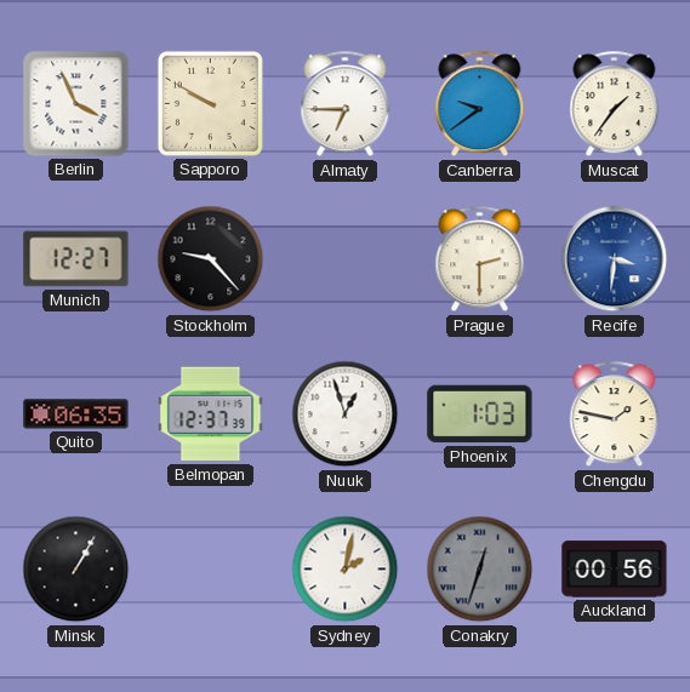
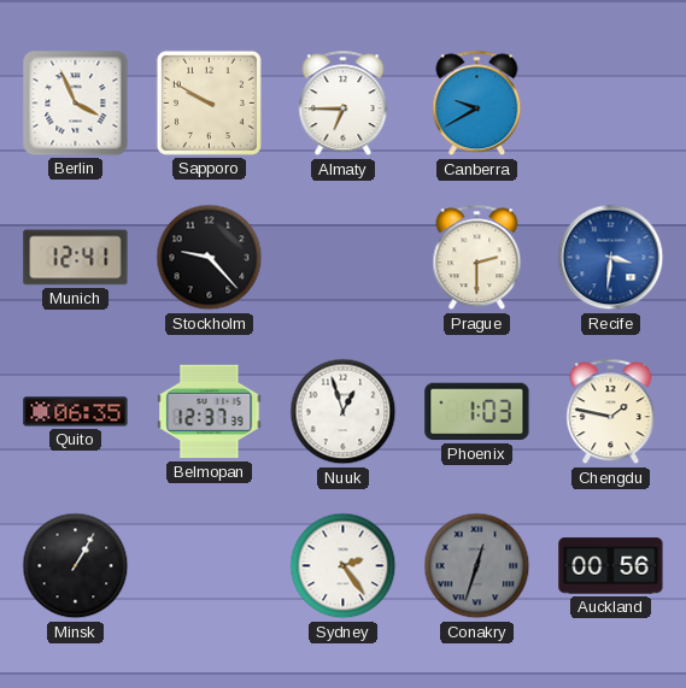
Canberra: 9:39 -> 9:40 (477, 104)
Muscat: 1:36 -> none (615, 104)
Munich: 12:27 -> 12:41 (76, 258)
Sydney: 2:02 -> 2:24 (344, 566)
